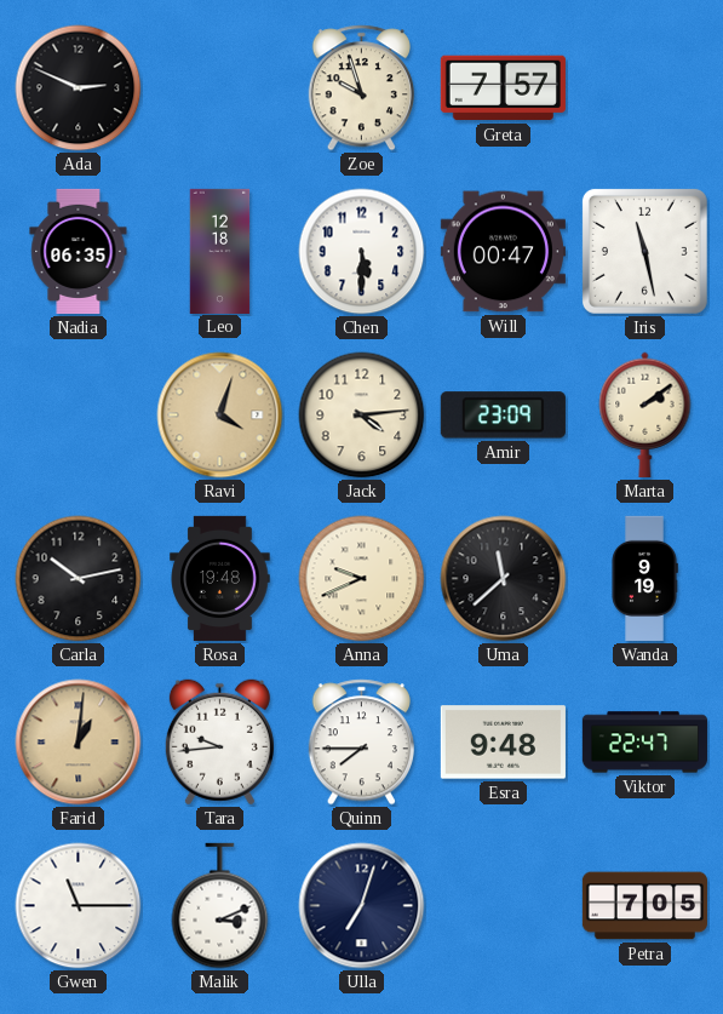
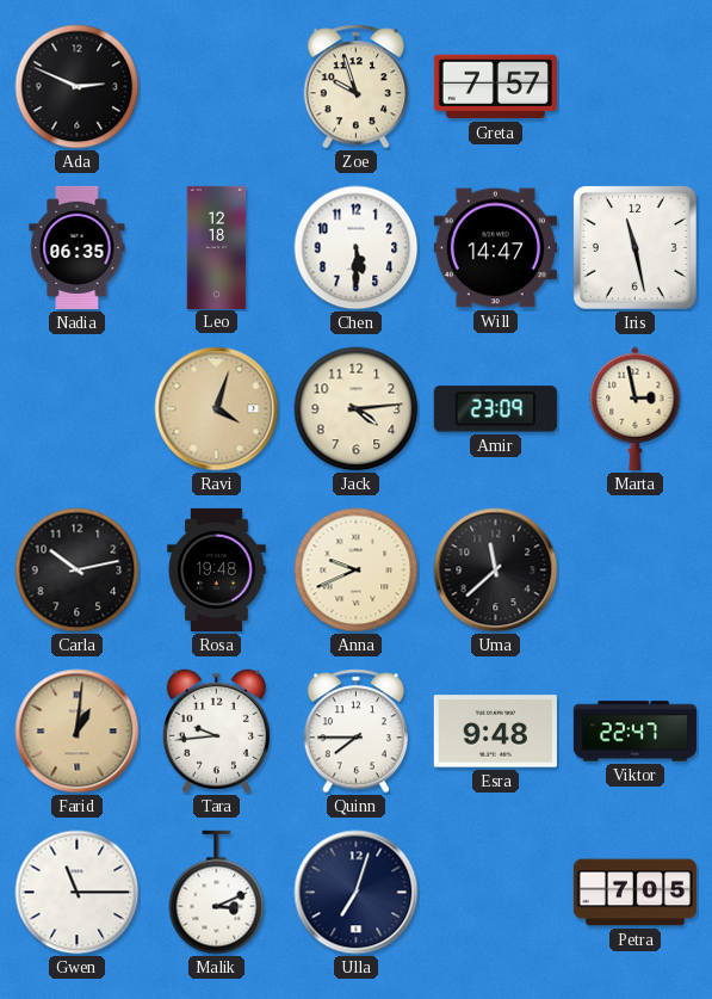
Will: 00:47 -> 14:47 (495, 248)
Marta: 2:09 -> 2:58 (636, 408)
Wanda: 9:19 -> none (644, 578)
